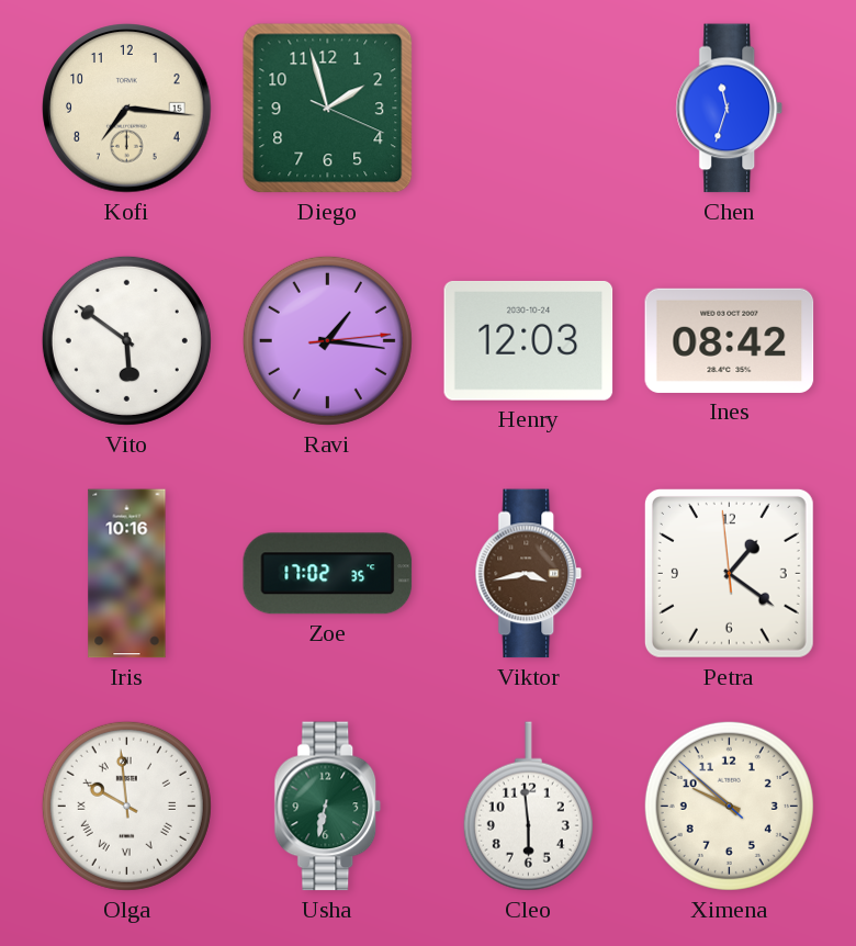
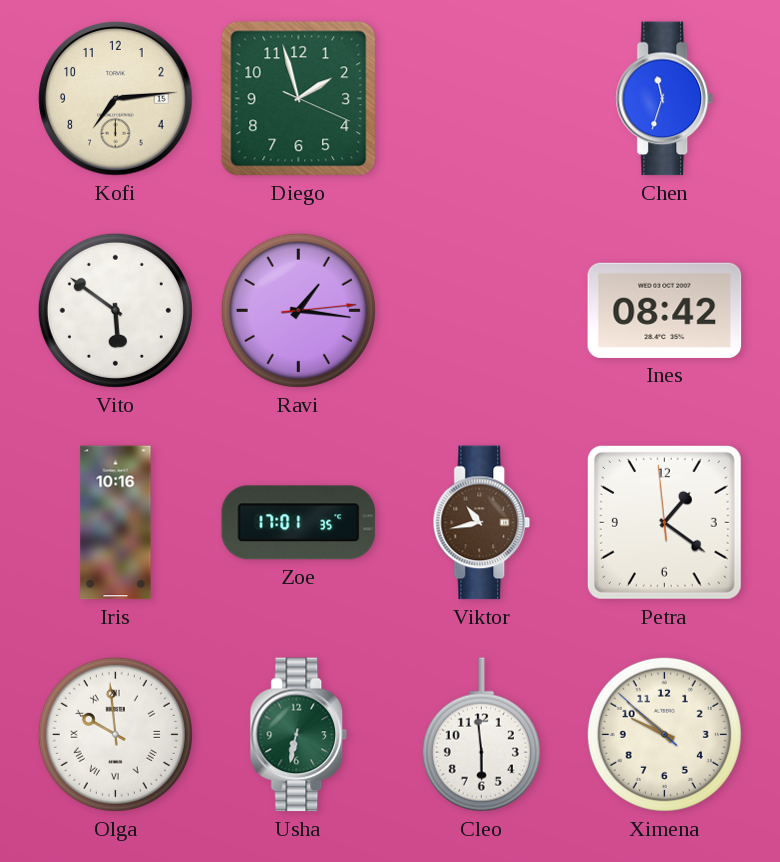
Kofi: 7:16 -> 7:14 (116, 99)
Henry: 12:03 -> none (529, 340)
Zoe: 17:02 -> 17:01 (299, 523)
Viktor: 3:43 -> 10:43 (482, 523)
